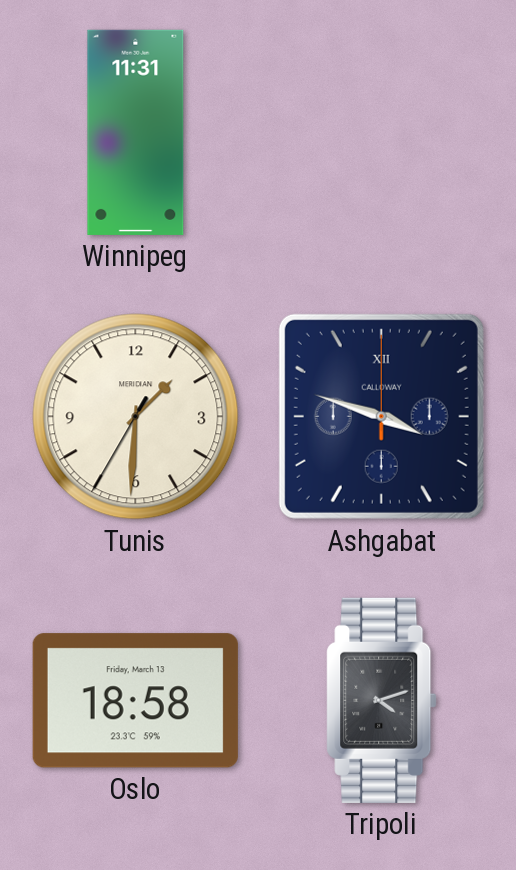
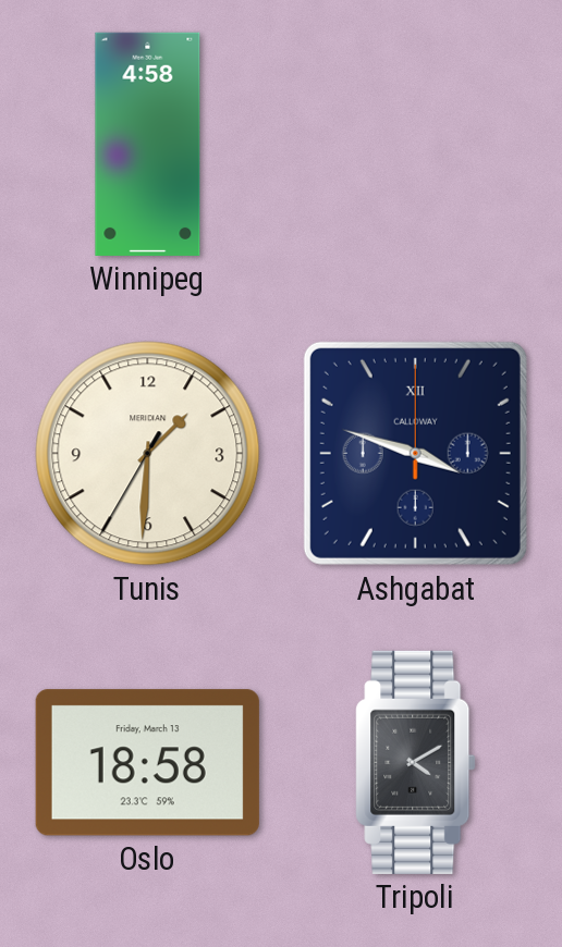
Winnipeg: 11:31 -> 4:58 (148, 144)
Tripoli: 4:12 -> 4:10 (416, 762)
